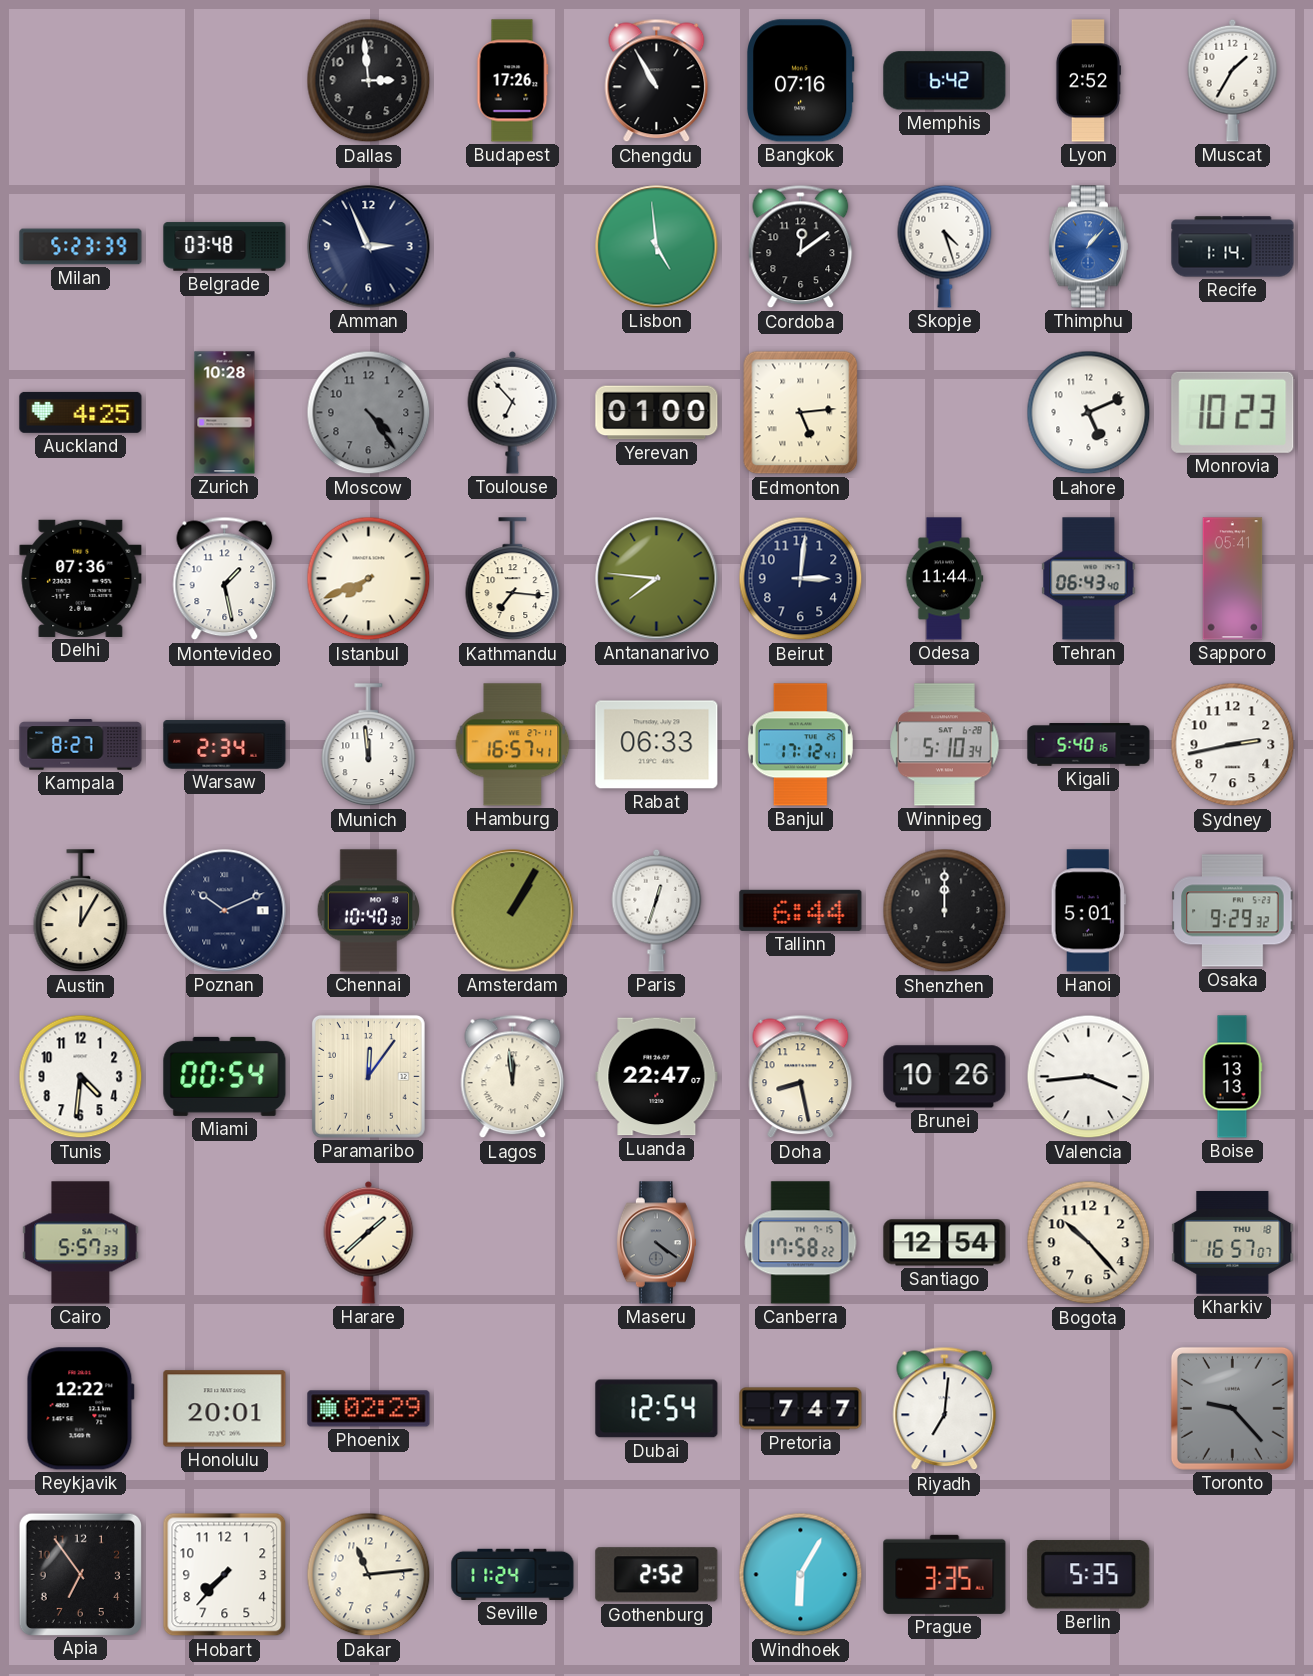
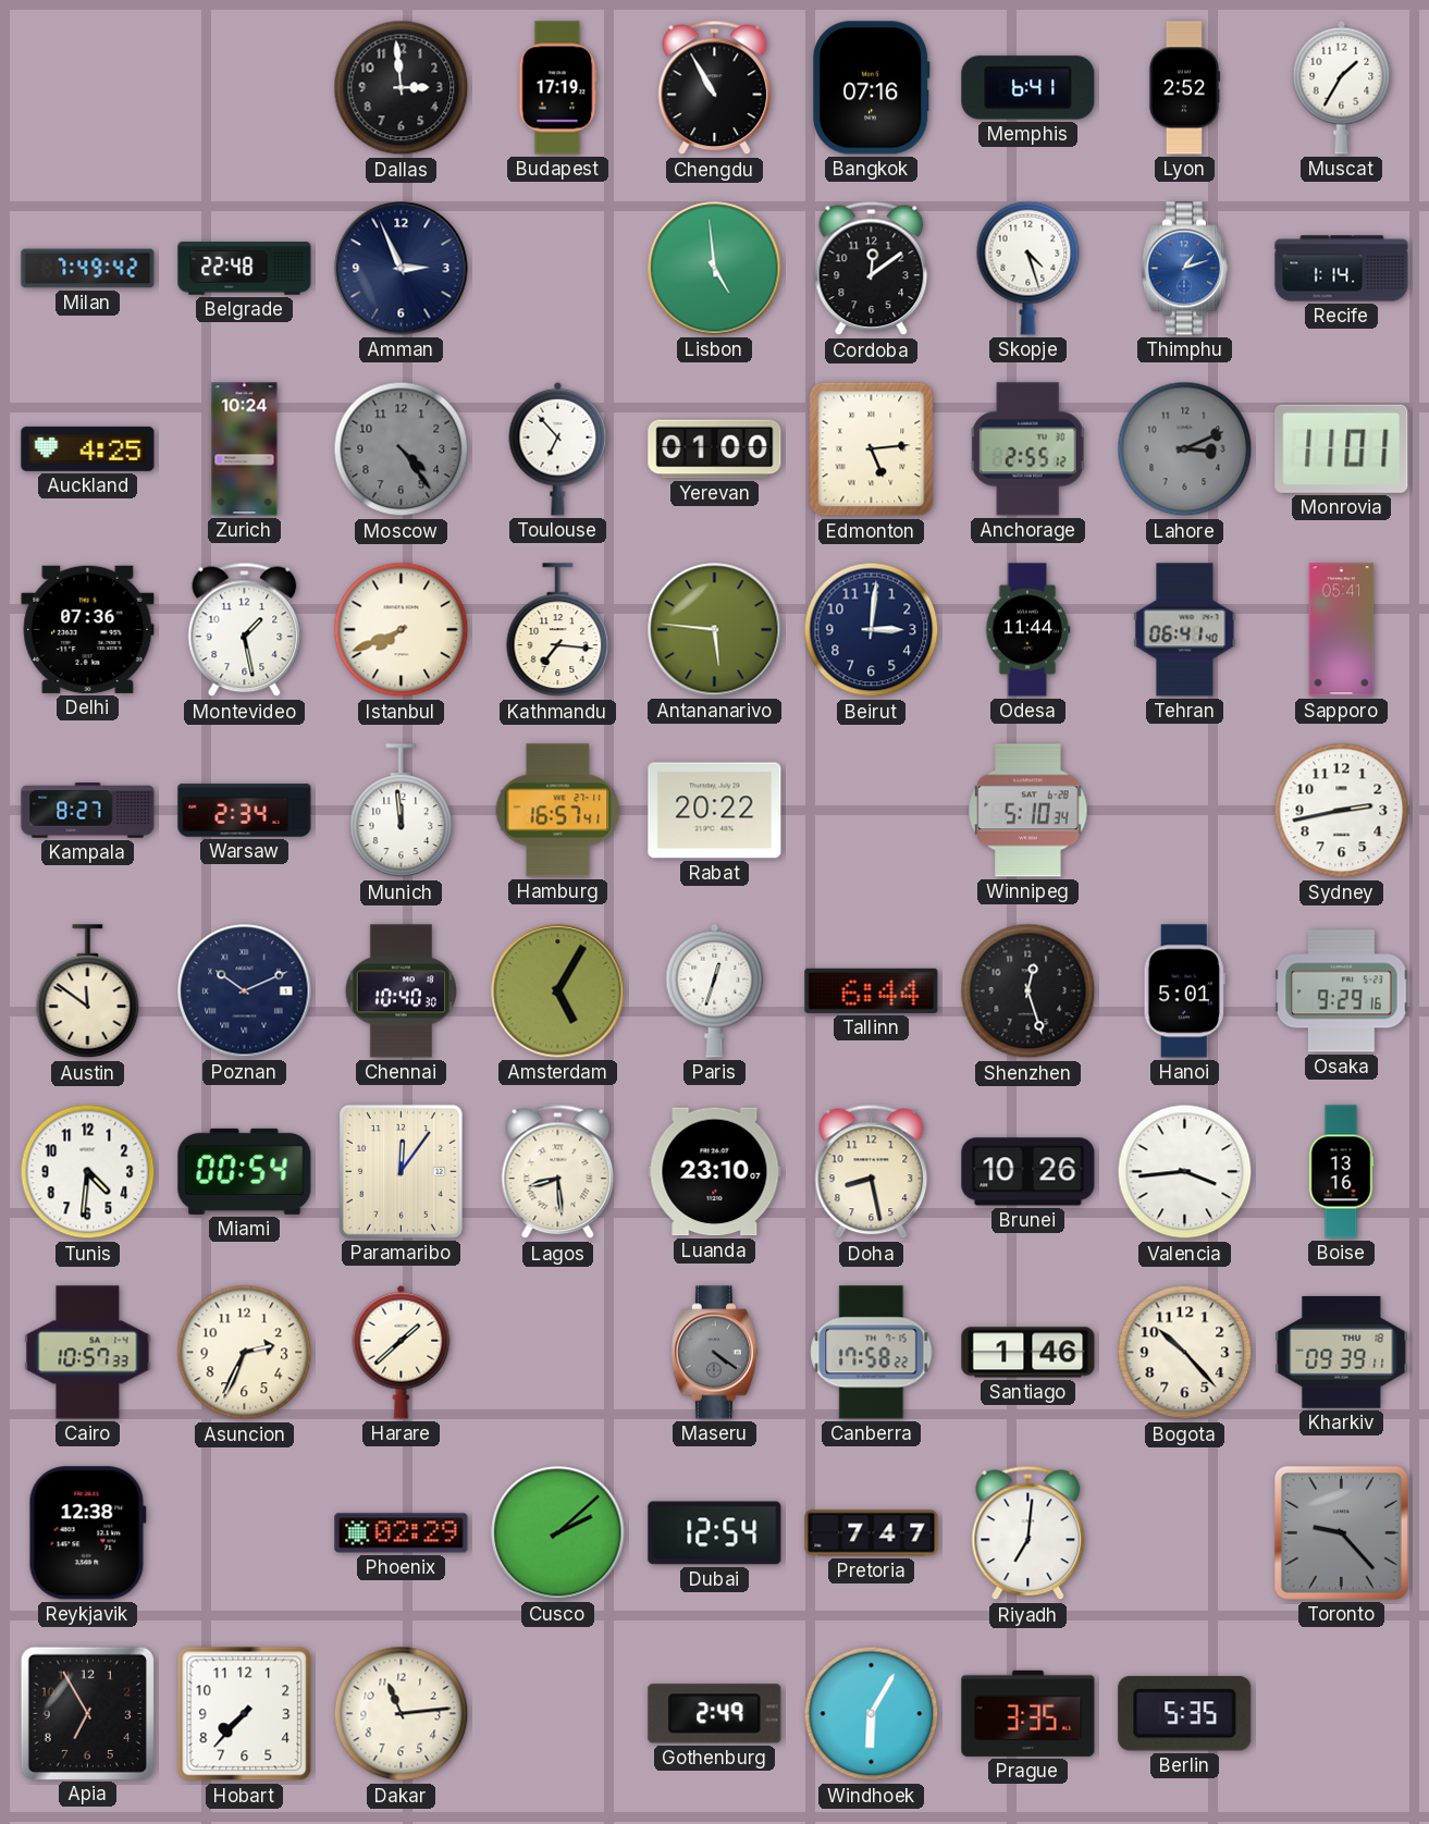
Budapest: 17:26 -> 17:19 (558, 88)
Memphis: 6:42 -> 6:41 (1028, 88)
Milan: 5:23 -> 7:49 (88, 269)
Belgrade: 03:48 -> 22:48 (245, 269)
Thimphu: 1:07 -> 1:12 (1184, 269)
Zurich: 10:28 -> 10:24 (245, 449)
Anchorage: none -> 2:55 (1028, 449)
Lahore: 5:11 -> 3:11 (1185, 449)
Lahore dial: white -> grey (1185, 449)
Monrovia: 10:23 -> 11:01 (1342, 448)
Antananarivo: 7:46 -> 5:46 (715, 630)
Tehran: 06:43 -> 06:41 (1185, 630)
Rabat: 06:33 -> 20:22 (715, 811)
Banjul: 17:12 -> none (800, 745)
Kigali: 5:40 -> none (1089, 745)
Austin: 12:05 -> 11:51 (88, 991)
Amsterdam: 1:05 -> 5:05 (558, 991)
Shenzhen: 12:00 -> 12:27 (1028, 991)
Osaka: 9:29:32 -> 9:29:16 (1342, 991)
Lagos: 11:59 -> 8:29 (558, 1172)
Luanda: 22:47 -> 23:10 (715, 1172)
Boise: 13:13 -> 13:16 (1341, 1172)
Cairo: 5:57 -> 10:57 (88, 1353)
Asuncion: none -> 2:34 (245, 1353)
Santiago: 12:54 -> 1:46 (1028, 1353)
Kharkiv: 16:57 -> 09:39 (1342, 1352)
Reykjavik: 12:22 -> 12:38 (87, 1533)
Honolulu: 20:01 -> none (225, 1409)
Cusco: none -> 2:08 (558, 1533)
Apia: 6:54 -> 6:55 (87, 1713)
Seville: 11:24 -> none (513, 1574)
Gothenburg: 2:52 -> 2:49 (715, 1714)
